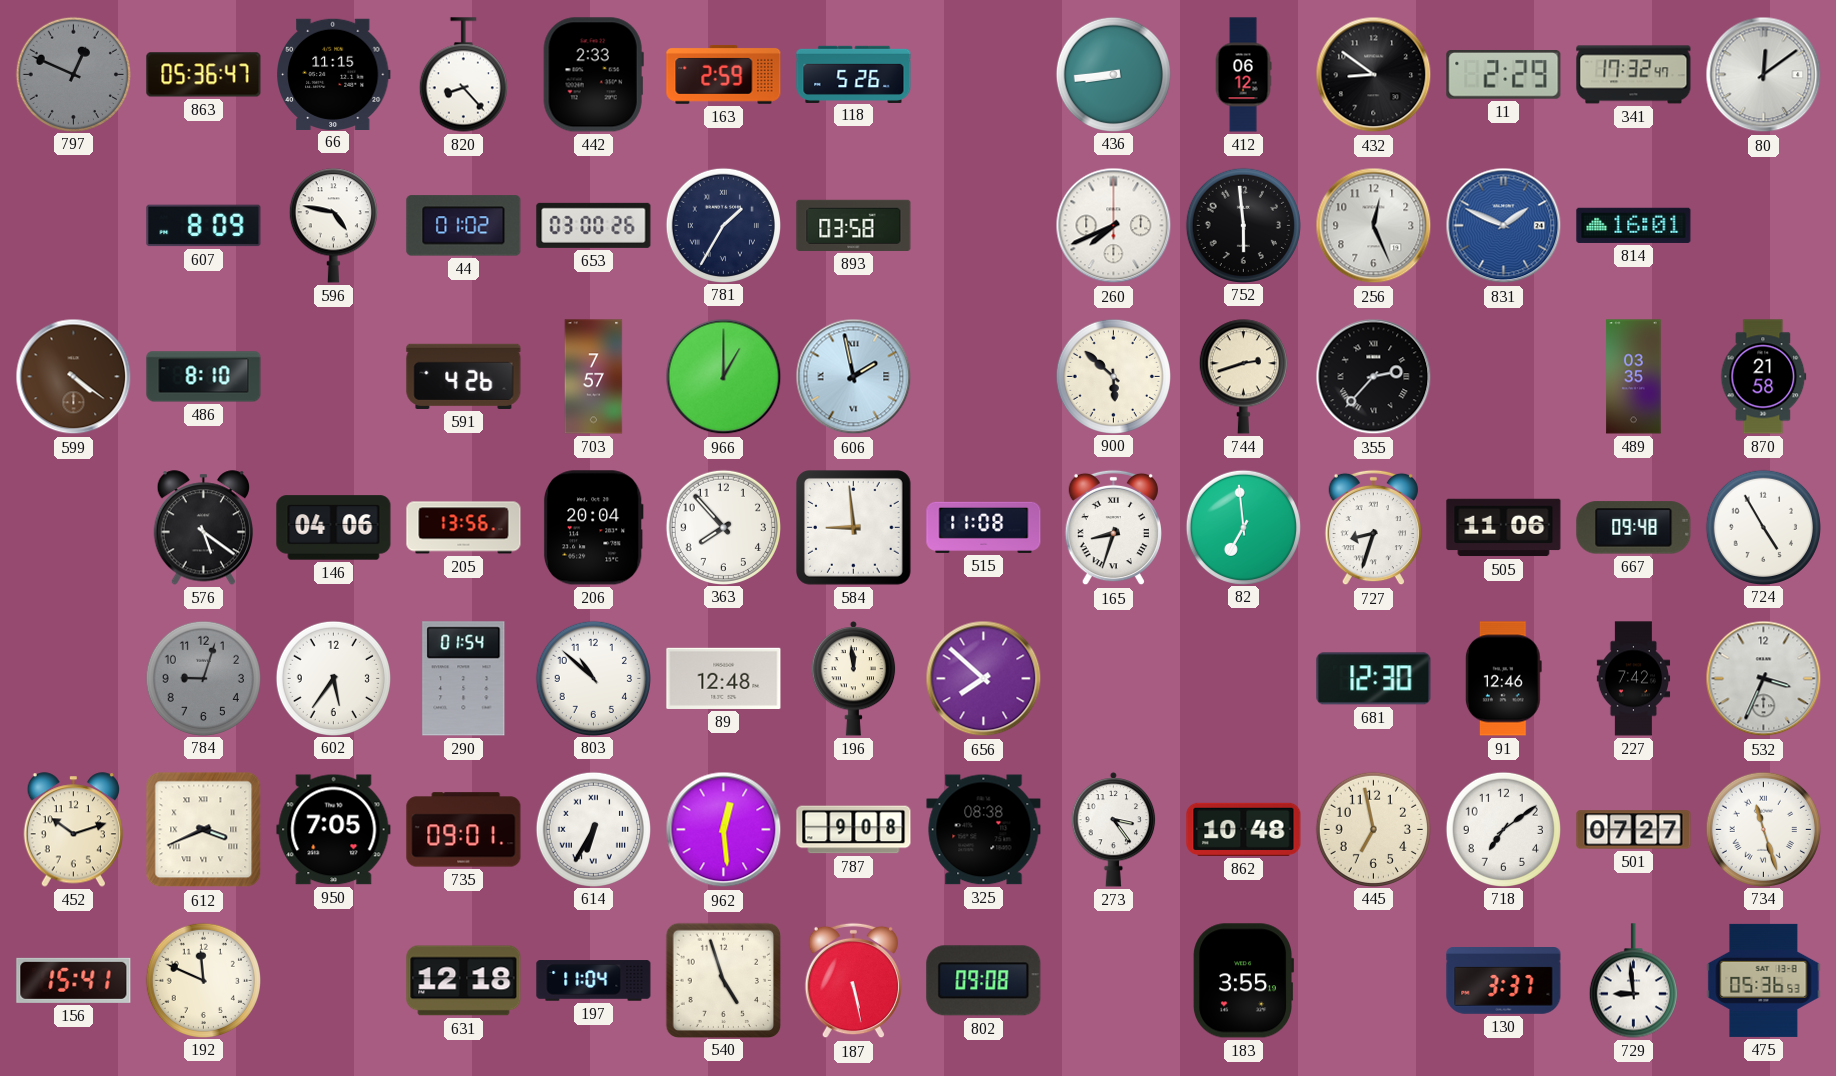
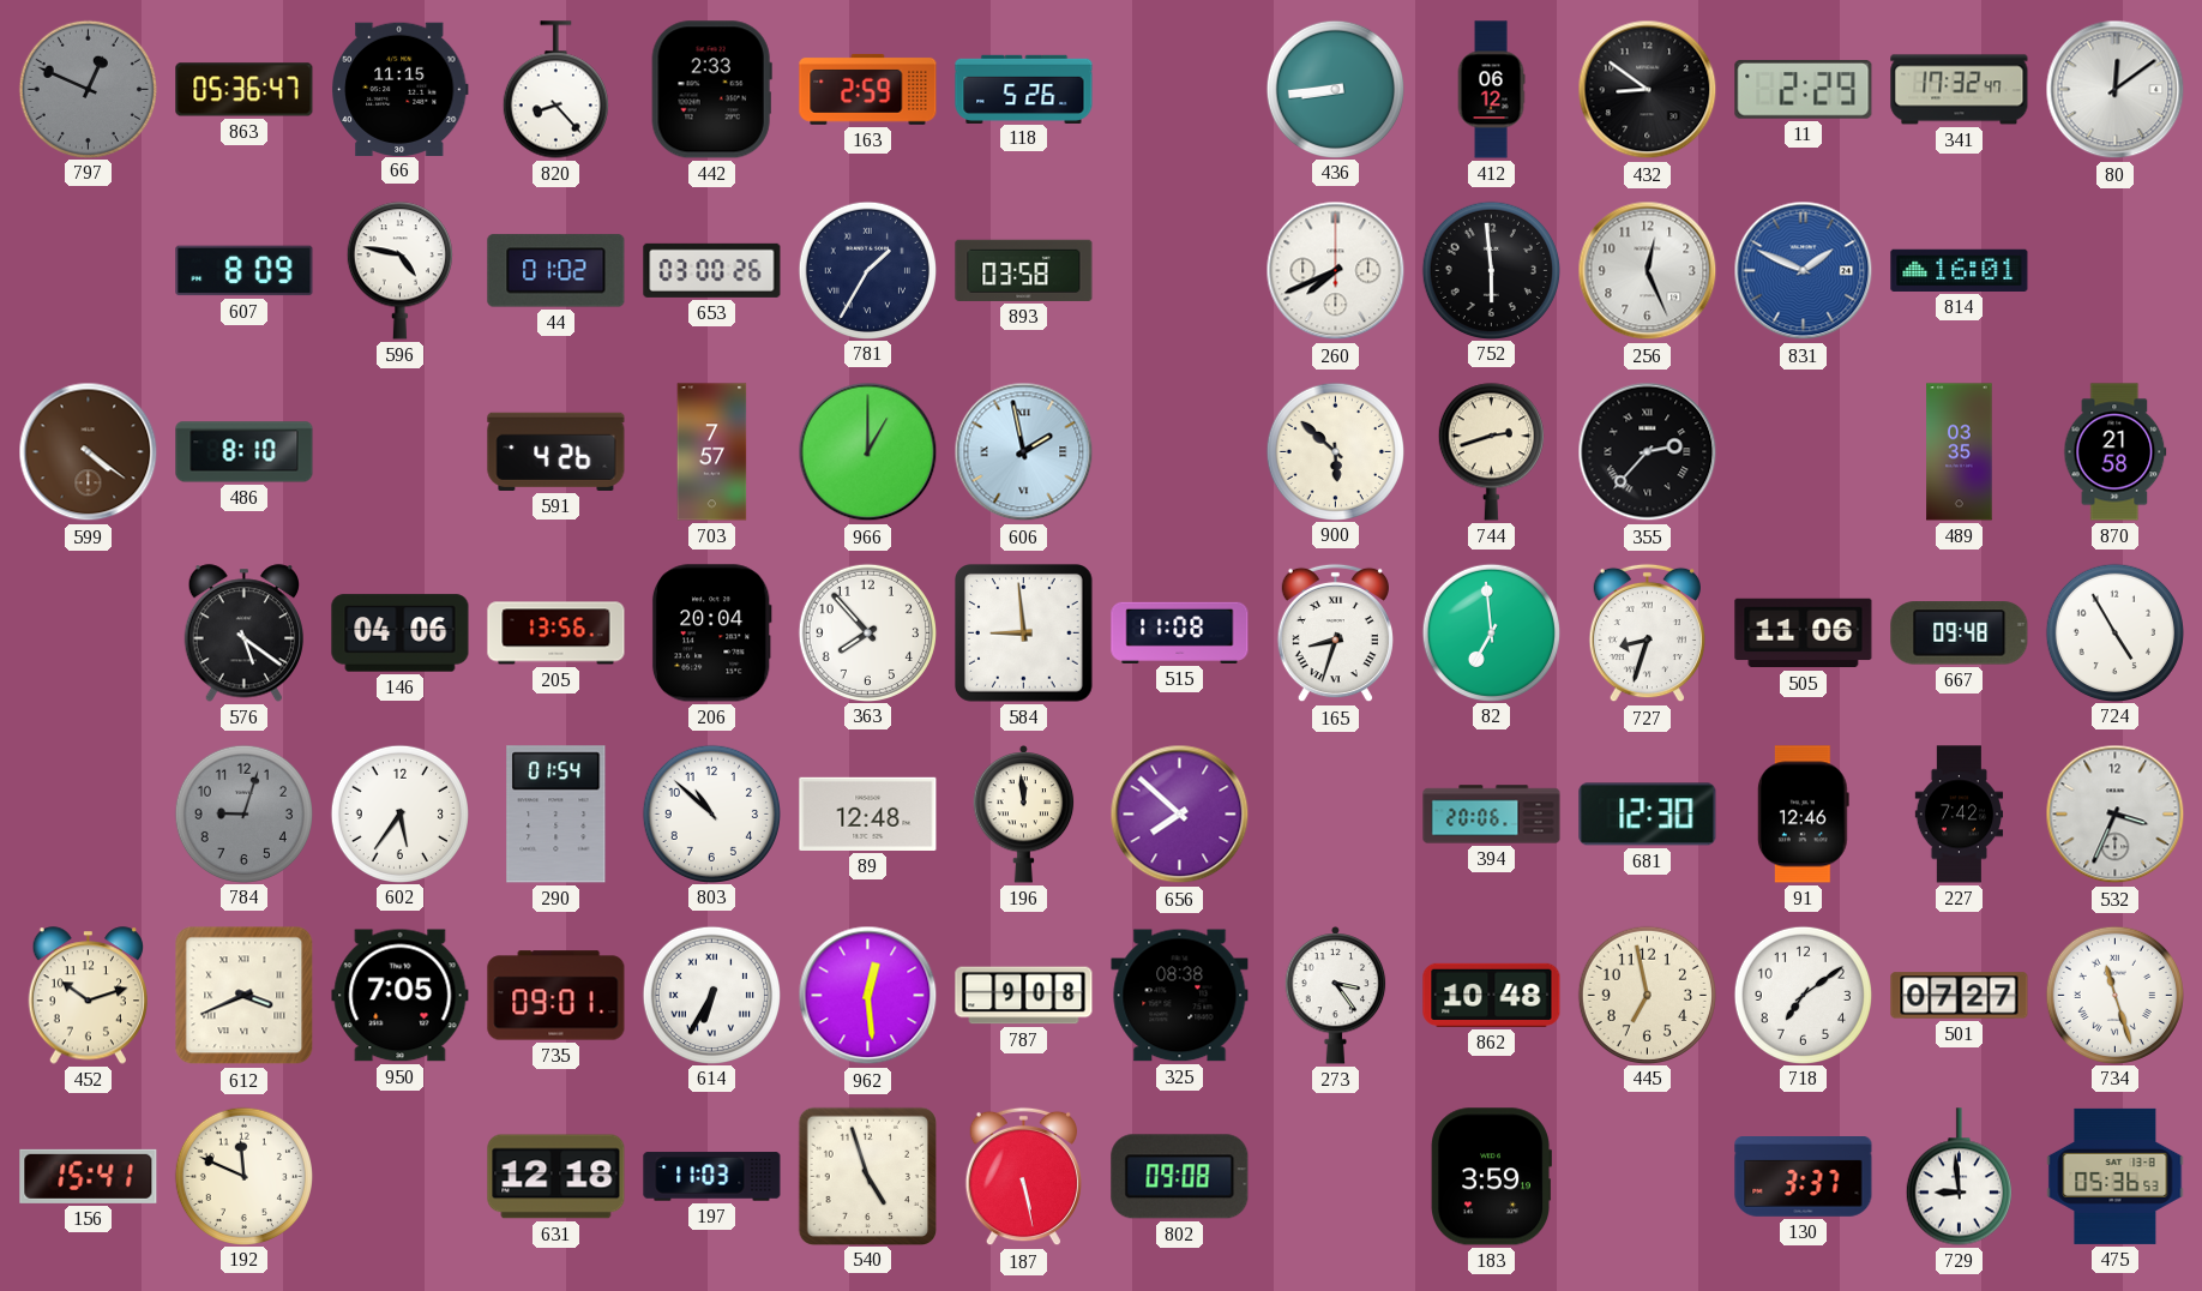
394: none -> 20:06 (1492, 815)
197: 11:04 -> 11:03 (712, 1177)
183: 3:55 -> 3:59 (1491, 1177)
